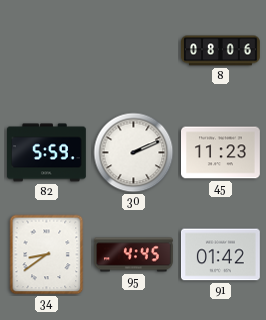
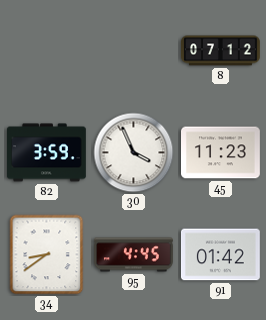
8: 08:06 -> 07:12 (221, 51)
82: 5:59 -> 3:59 (47, 153)
30: 2:11 -> 3:56 (134, 153)
